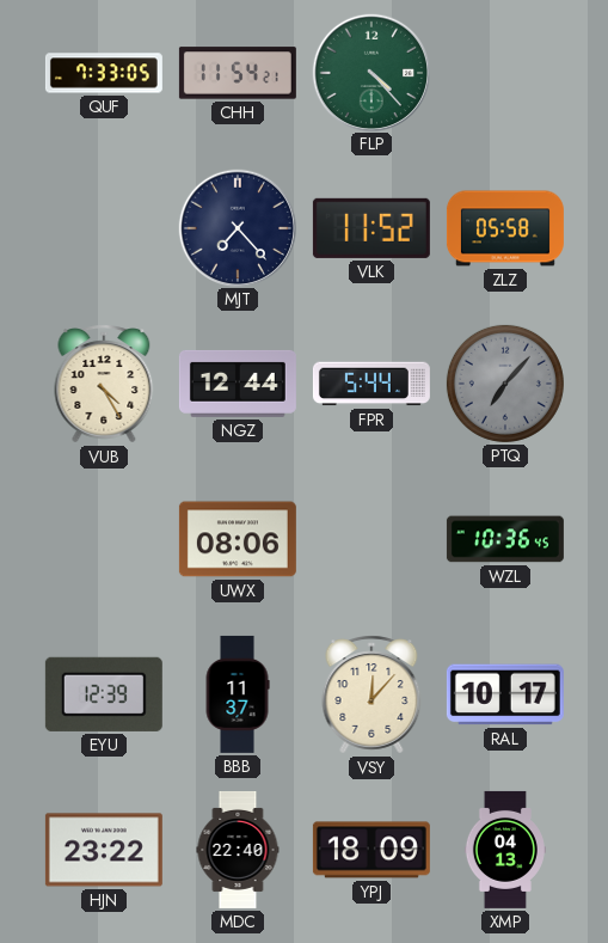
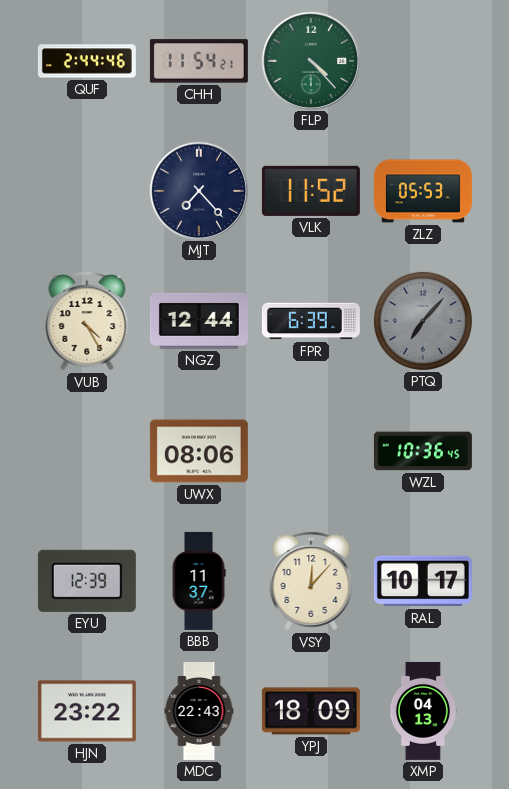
QUF: 7:33 -> 2:44 (87, 61)
ZLZ: 05:58 -> 05:53 (423, 191)
FPR: 5:44 -> 6:39 (311, 321)
MDC: 22:40 -> 22:43 (199, 711)
